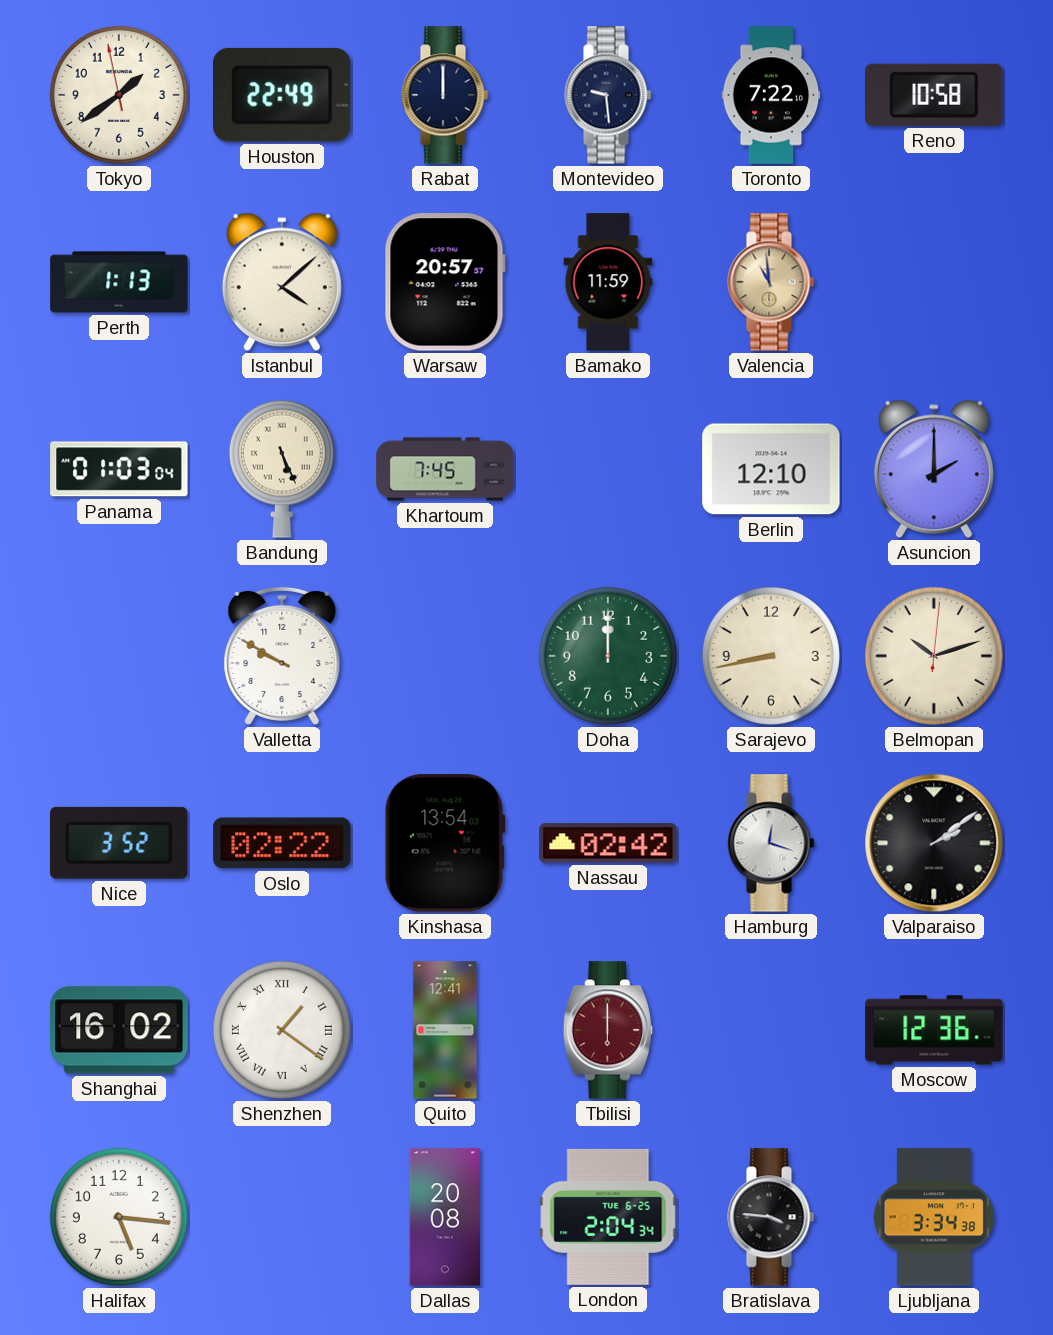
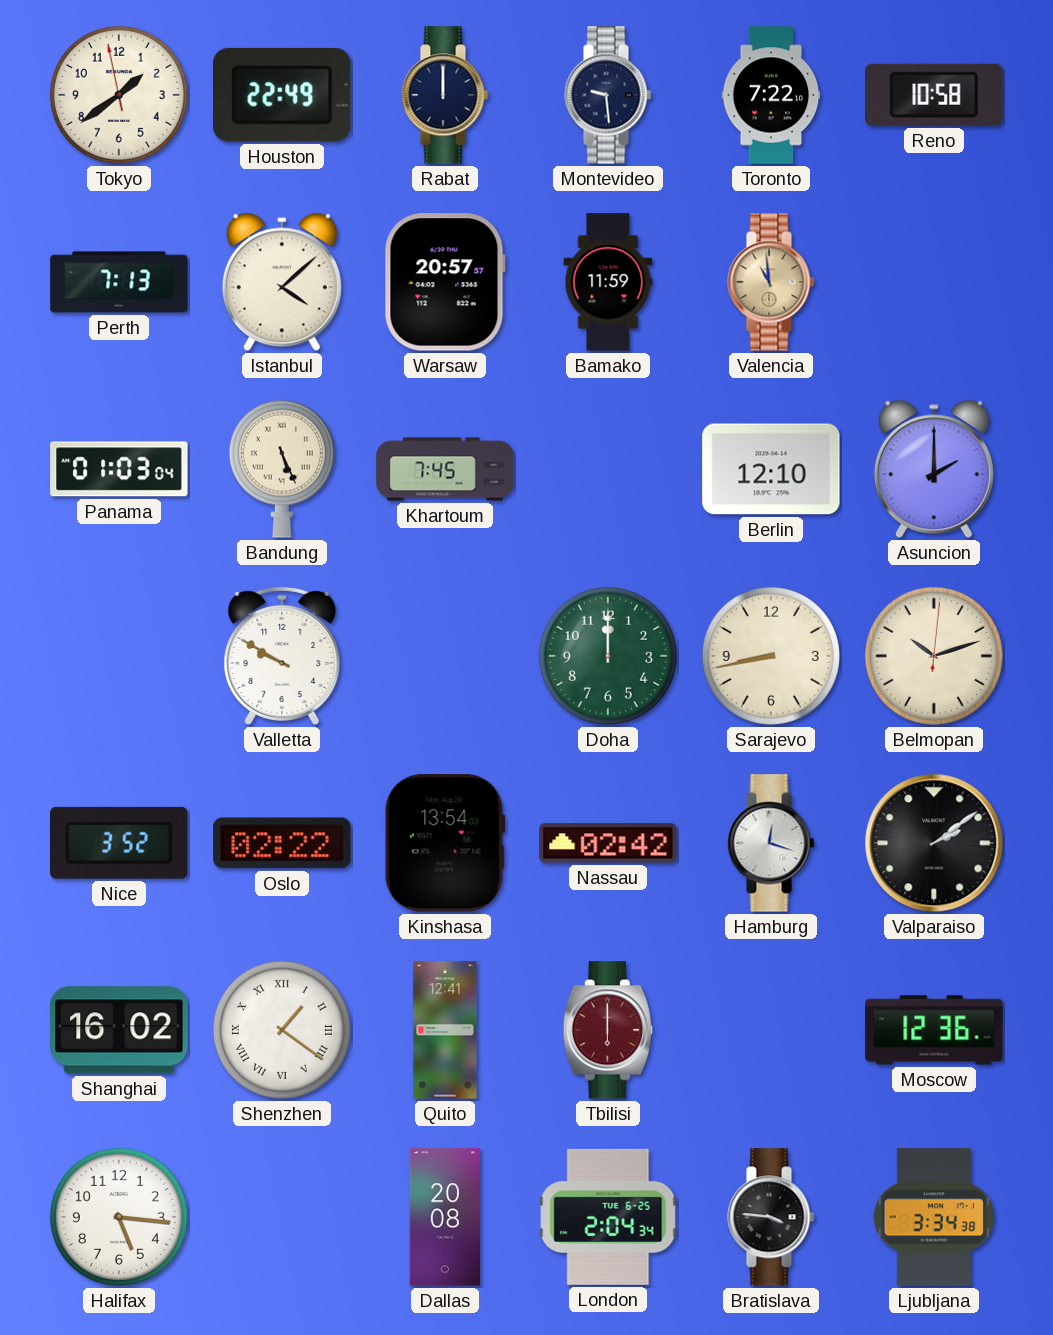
Perth: 1:13 -> 7:13 (119, 282)
